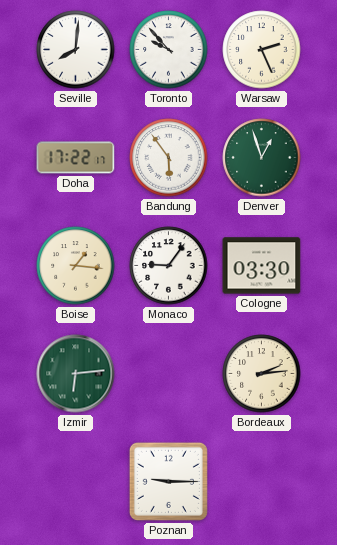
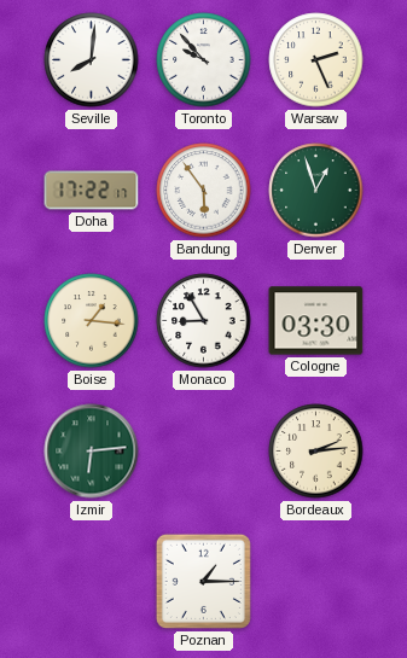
Monaco: 9:06 -> 8:55 (204, 321)
Poznan: 9:15 -> 1:15 (203, 581)
